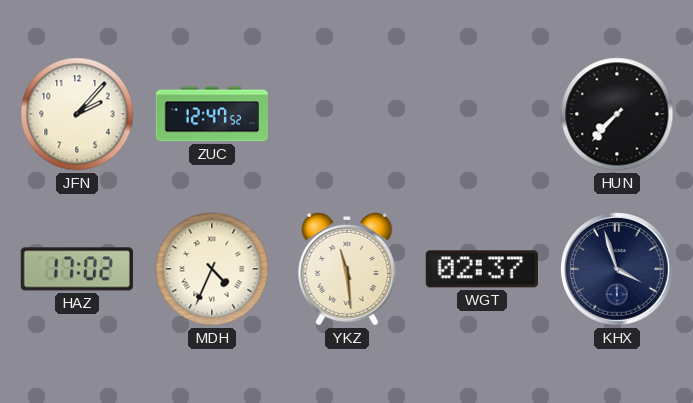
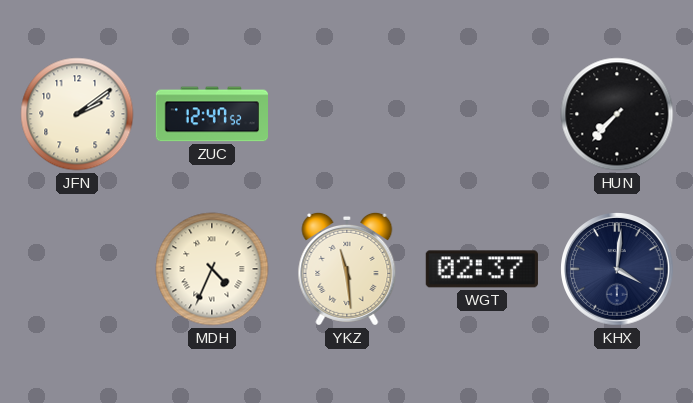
JFN: 2:07 -> 2:09 (77, 114)
HAZ: 17:02 -> none (77, 269)
KHX: 3:57 -> 4:01 (617, 269)
